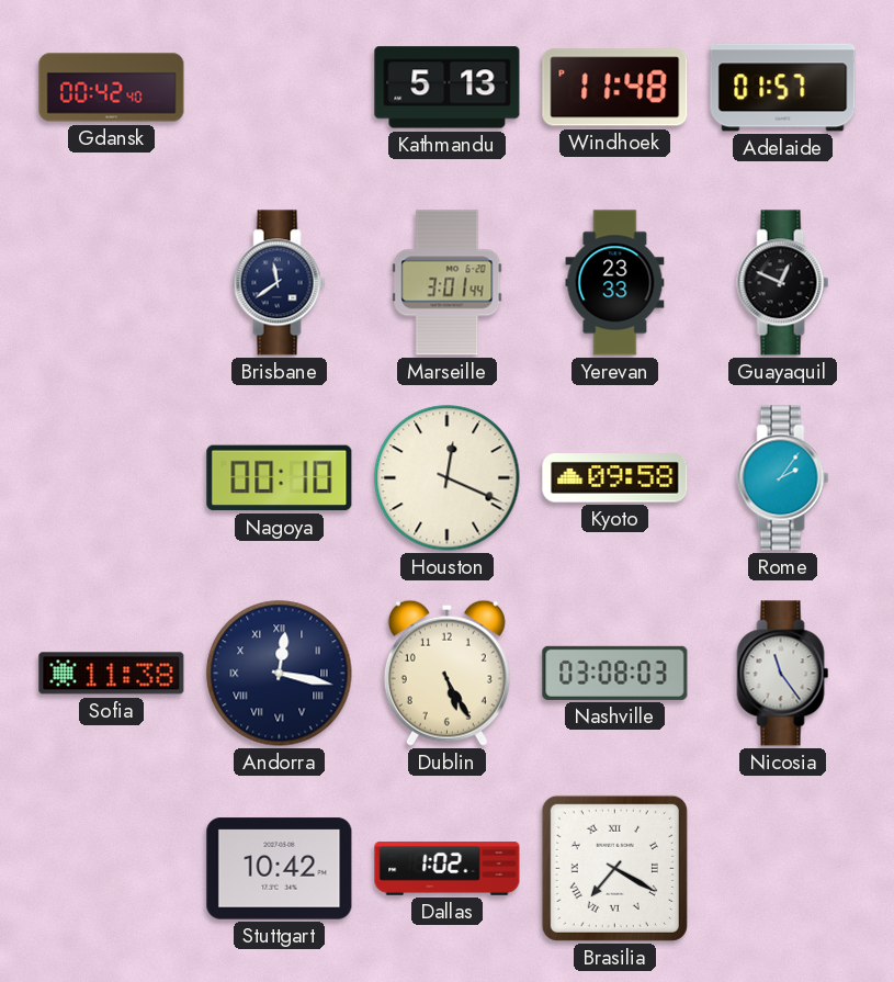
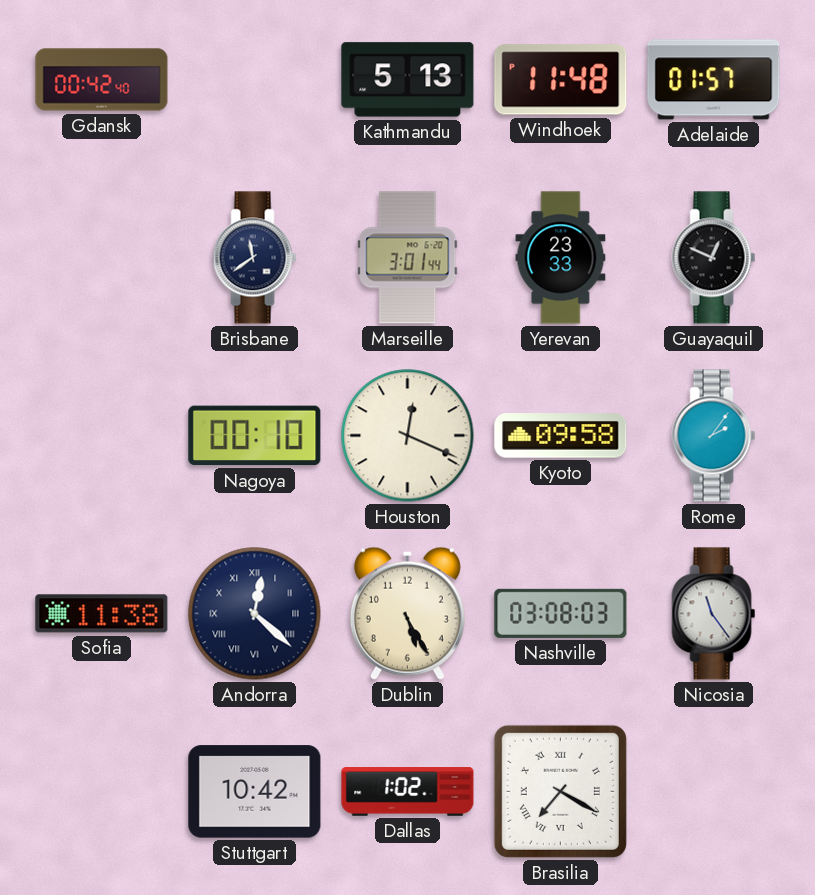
Andorra: 12:17 -> 12:22 (255, 614)
